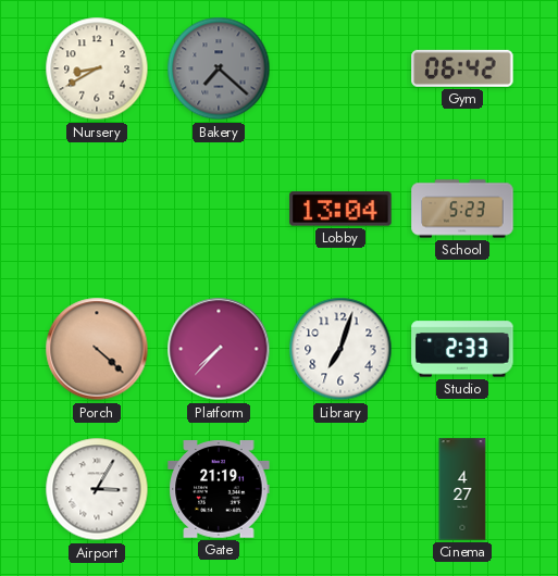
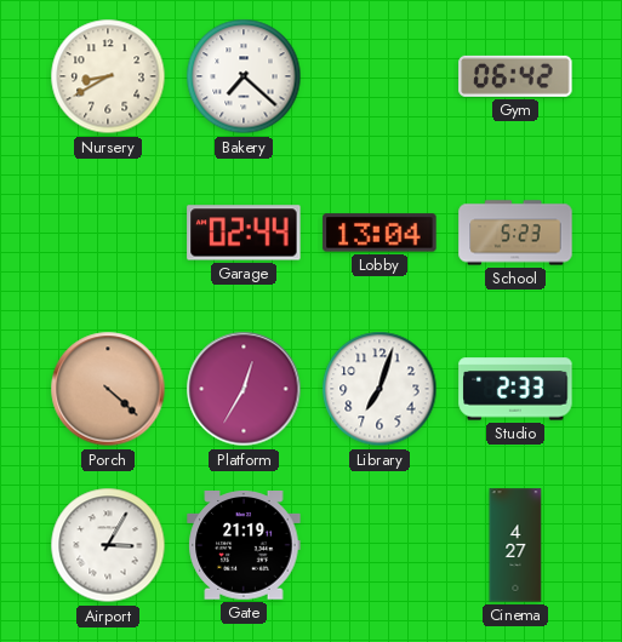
Bakery dial: grey -> white (244, 76)
Garage: none -> 02:44 (244, 233)
Platform: 7:37 -> 12:35 (244, 389)
